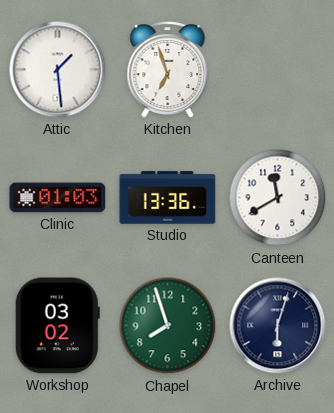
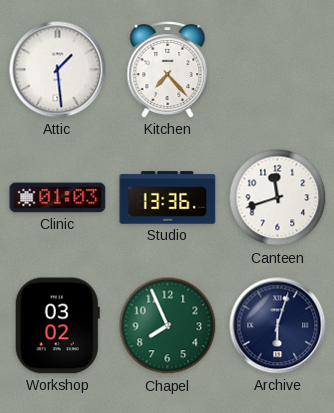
Kitchen: 6:57 -> 7:23 (168, 70)
Canteen: 11:40 -> 11:42 (278, 198)
Chapel: 7:57 -> 7:56 (168, 326)
